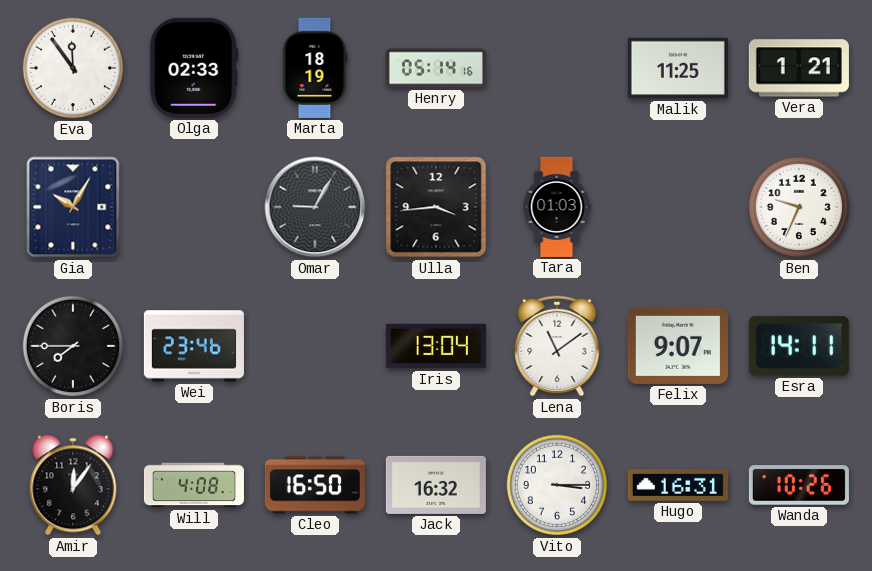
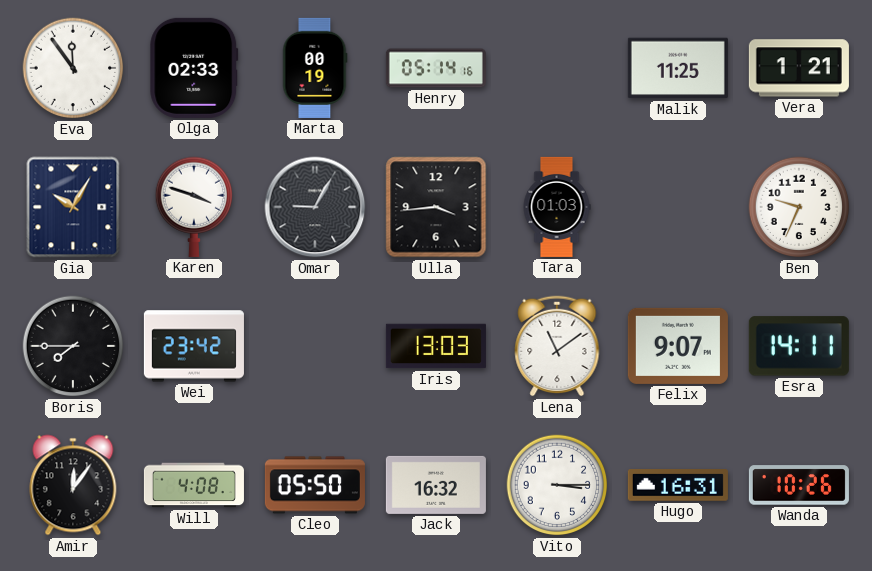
Marta: 18:19 -> 00:19 (315, 68)
Karen: none -> 3:48 (193, 207)
Wei: 23:46 -> 23:42 (194, 346)
Iris: 13:04 -> 13:03 (436, 346)
Cleo: 16:50 -> 05:50 (315, 485)
